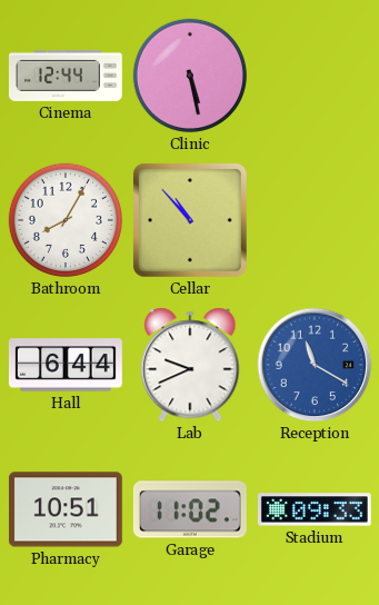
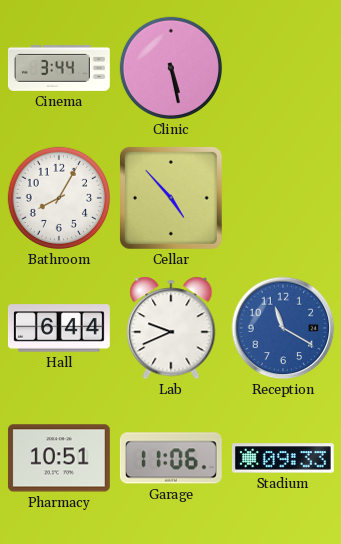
Cinema: 12:44 -> 3:44 (59, 68)
Cellar: 10:53 -> 4:53 (171, 198)
Garage: 11:02 -> 11:06 (171, 458)
